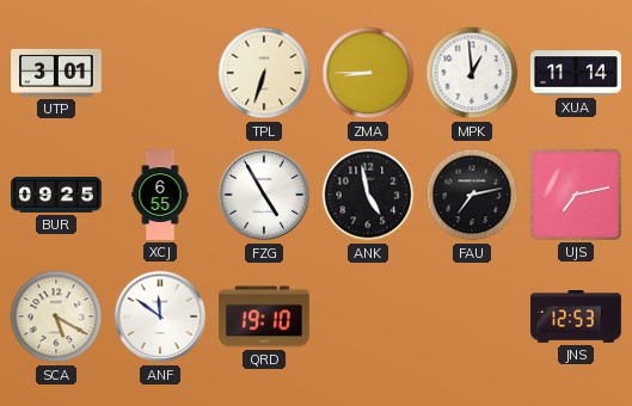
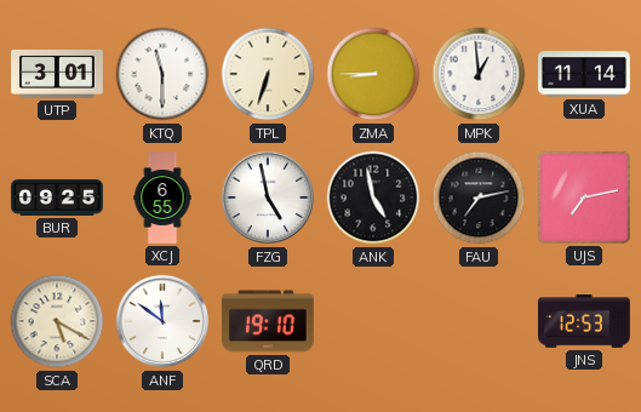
KTQ: none -> 11:30 (162, 74)
FZG: 4:55 -> 4:58 (268, 198)
